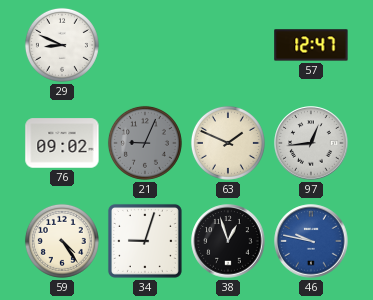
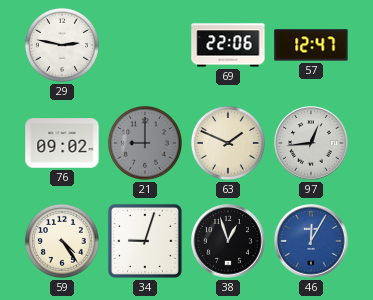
29: 8:49 -> 2:47 (62, 45)
69: none -> 22:06 (228, 45)
21: 9:04 -> 9:00 (145, 143)
46: 9:47 -> 12:05 (311, 241)
